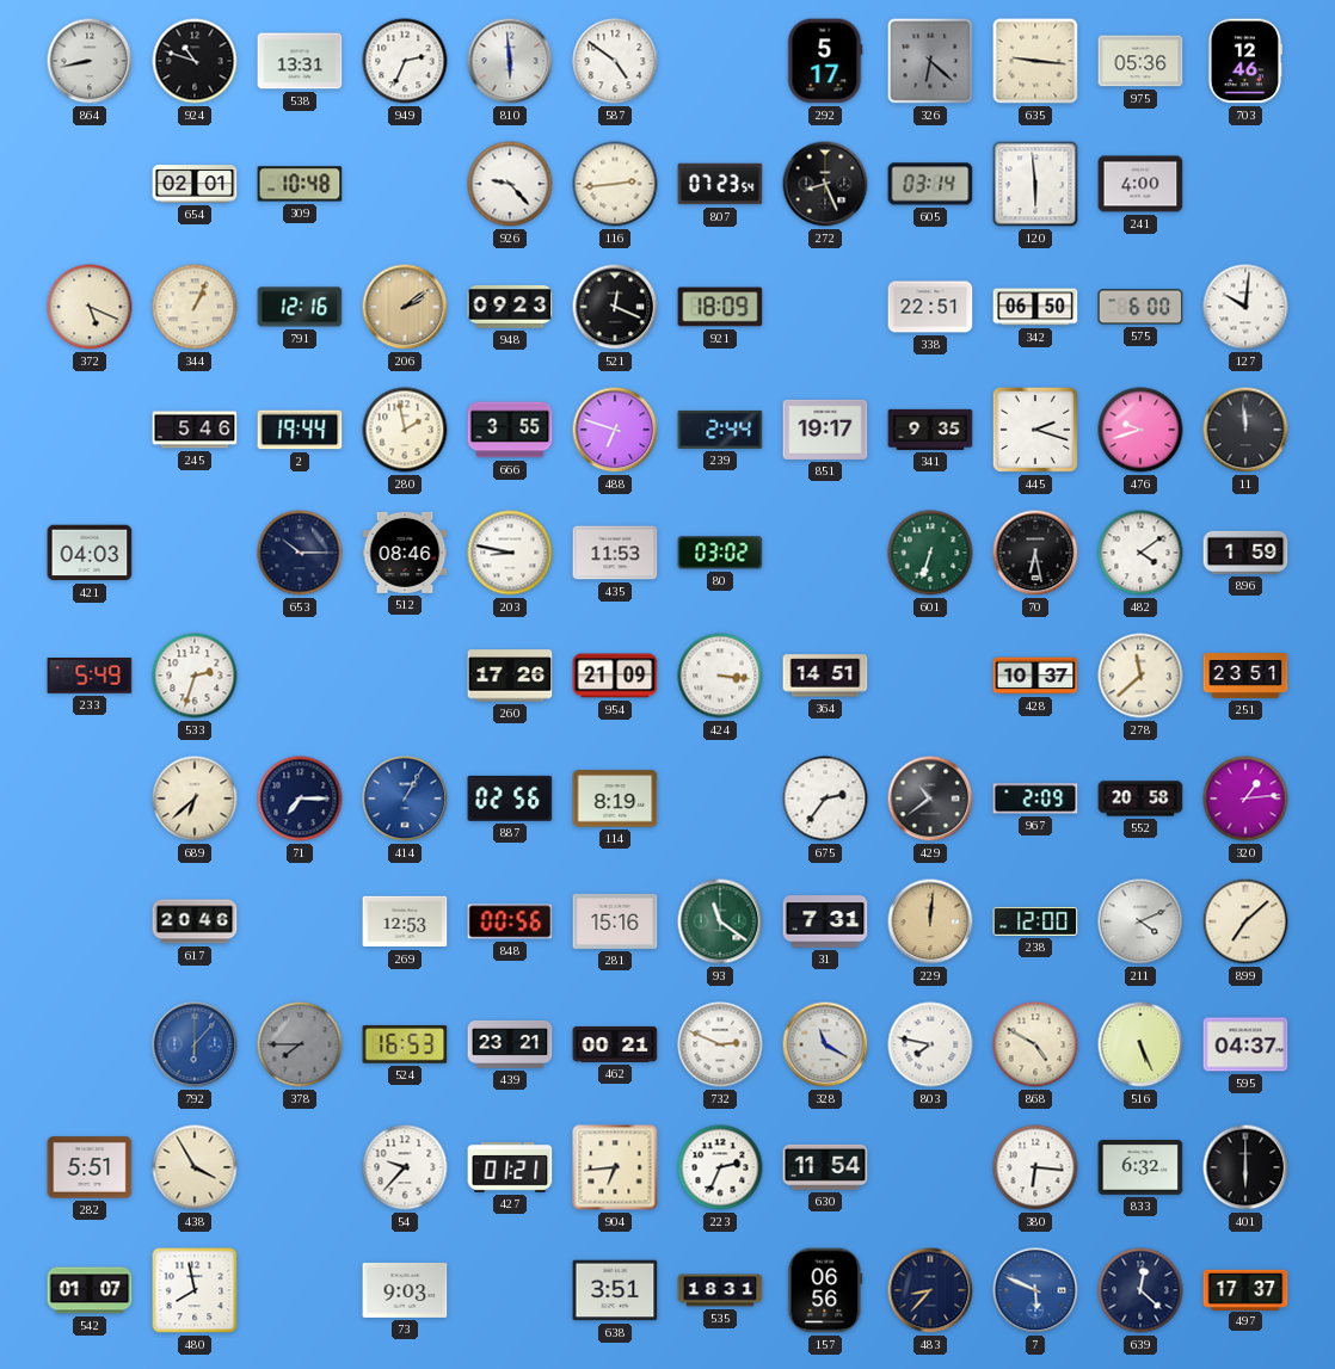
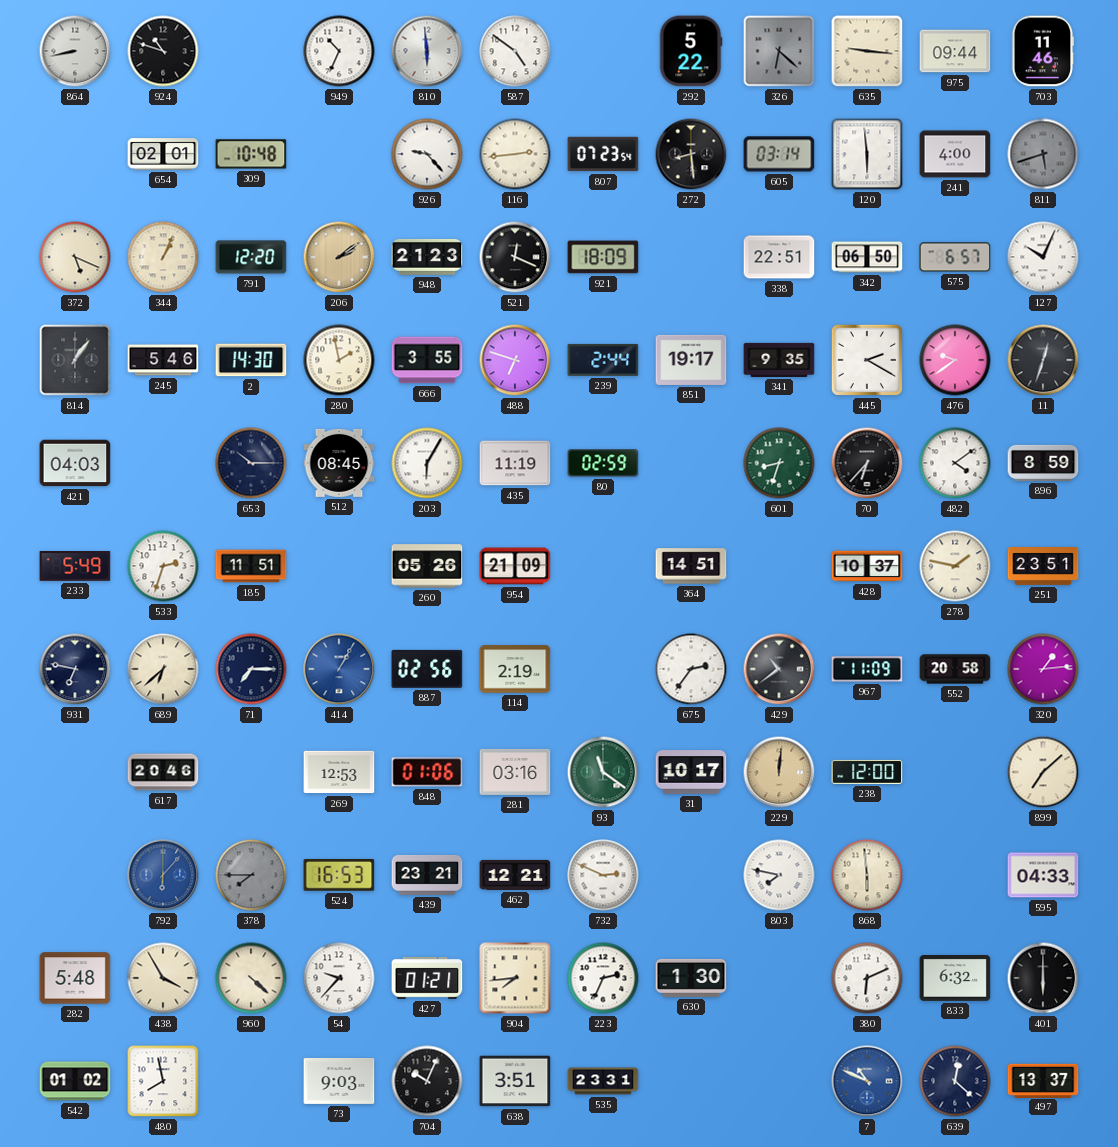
538: 13:31 -> none (300, 61)
949: 2:34 -> 10:34 (339, 51)
292: 5:17 -> 5:22 (691, 51)
975: 05:36 -> 09:44 (955, 51)
703: 12:46 -> 11:46 (1043, 51)
272: 8:26 -> 8:29 (691, 154)
811: none -> 5:42 (1043, 154)
791: 12:16 -> 12:20 (251, 257)
948: 09:23 -> 21:23 (427, 257)
575: 6:00 -> 6:57 (955, 257)
127: 10:01 -> 10:04 (1043, 257)
814: none -> 1:06 (75, 360)
2: 19:44 -> 14:30 (251, 360)
445: 2:18 -> 2:20 (867, 360)
476: 9:42 -> 9:39 (955, 360)
11: 11:59 -> 12:33 (1043, 360)
512: 08:46 -> 08:45 (339, 463)
203: 8:47 -> 6:05 (427, 463)
435: 11:53 -> 11:19 (515, 463)
80: 03:02 -> 02:59 (603, 463)
601: 6:33 -> 8:33 (779, 463)
70: 6:28 -> 6:37 (867, 463)
896: 1:59 -> 8:59 (1043, 463)
185: none -> 11:51 (251, 566)
260: 17:26 -> 05:26 (427, 566)
424: 3:16 -> none (720, 676)
278: 11:38 -> 1:47 (955, 566)
931: none -> 6:47 (75, 669)
114: 8:19 -> 2:19 (515, 669)
967: 2:09 -> 11:09 (867, 669)
848: 00:56 -> 01:06 (427, 772)
281: 15:16 -> 03:16 (515, 772)
31: 7:31 -> 10:17 (691, 772)
211: 4:11 -> none (1140, 921)
462: 00:21 -> 12:21 (515, 875)
328: 11:20 -> none (825, 1044)
868: 4:50 -> 5:59 (867, 875)
516: 5:26 -> none (1140, 1044)
595: 04:37 -> 04:33 (1043, 875)
282: 5:51 -> 5:48 (75, 978)
960: none -> 4:22 (251, 978)
904: 6:44 -> 7:44 (515, 978)
630: 11:54 -> 1:30 (691, 978)
380: 6:16 -> 6:11 (867, 978)
542: 01:07 -> 01:02 (75, 1081)
704: none -> 10:04 (427, 1081)
535: 18:31 -> 23:31 (603, 1081)
157: 06:56 -> none (825, 1290)
483: 8:37 -> none (930, 1290)
7: 5:49 -> 10:49 (867, 1081)
497: 17:37 -> 13:37 (1043, 1080)
